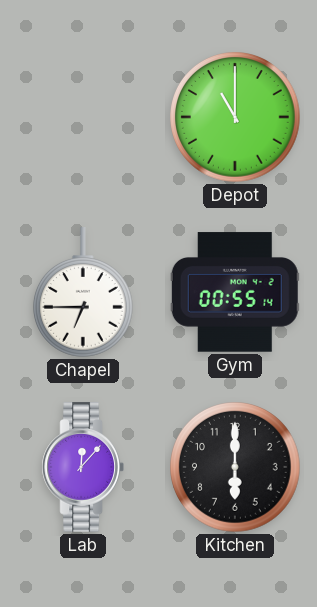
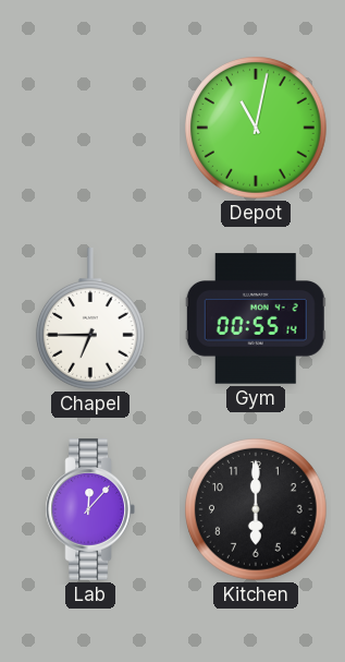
Depot: 11:00 -> 11:02 (257, 129)
